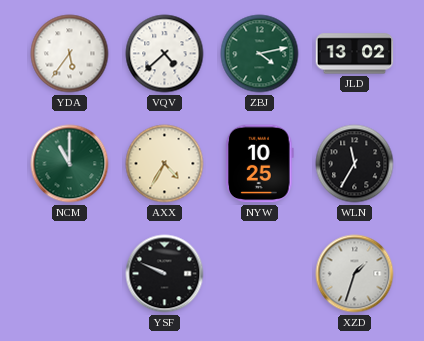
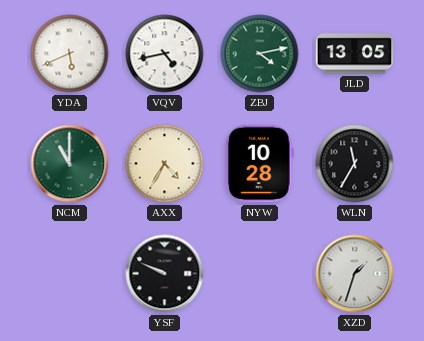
YDA: 5:36 -> 5:41 (70, 54)
VQV: 4:38 -> 4:43 (165, 54)
JLD: 13:02 -> 13:05 (355, 54)
NYW: 10:25 -> 10:28 (260, 164)
